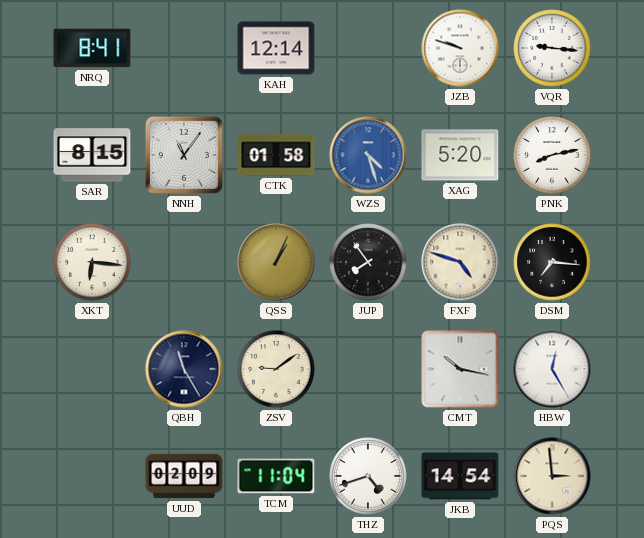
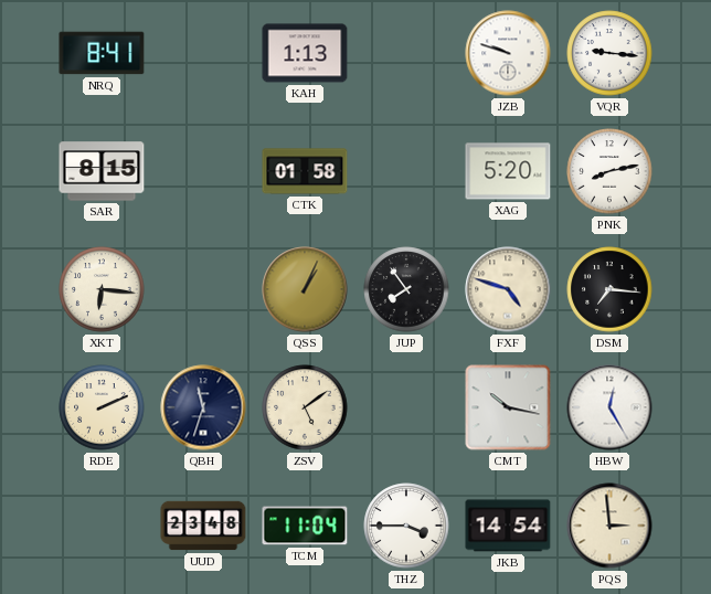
KAH: 12:14 -> 1:13 (305, 53)
NNH: 11:06 -> none (184, 155)
WZS: 4:27 -> none (368, 155)
RDE: none -> 2:11 (102, 407)
QBH: 11:25 -> 11:33 (203, 407)
ZSV: 9:09 -> 5:09 (305, 407)
UUD: 02:09 -> 23:48 (203, 526)
THZ: 4:42 -> 3:45 (406, 526)
